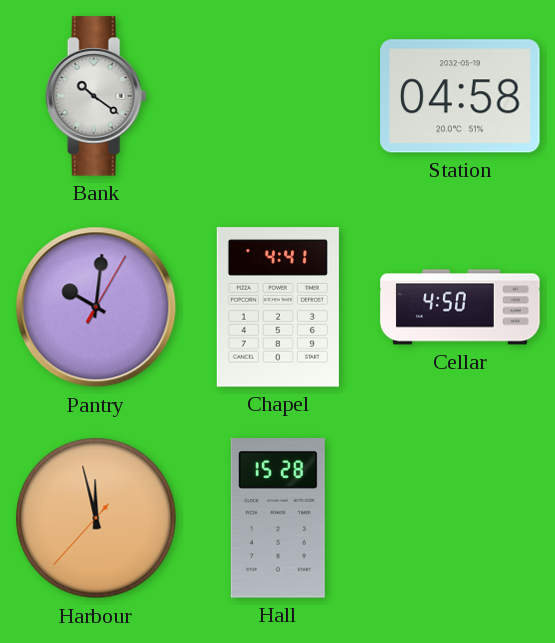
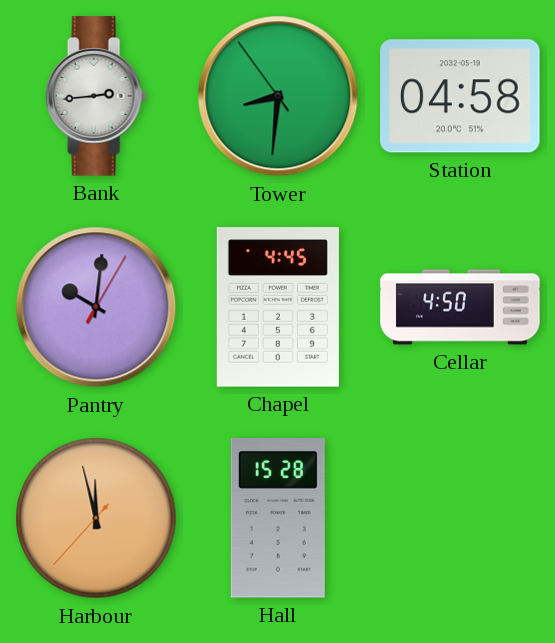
Bank: 10:21 -> 2:44 (96, 96)
Tower: none -> 8:30 (278, 96)
Chapel: 4:41 -> 4:45 (278, 307)
